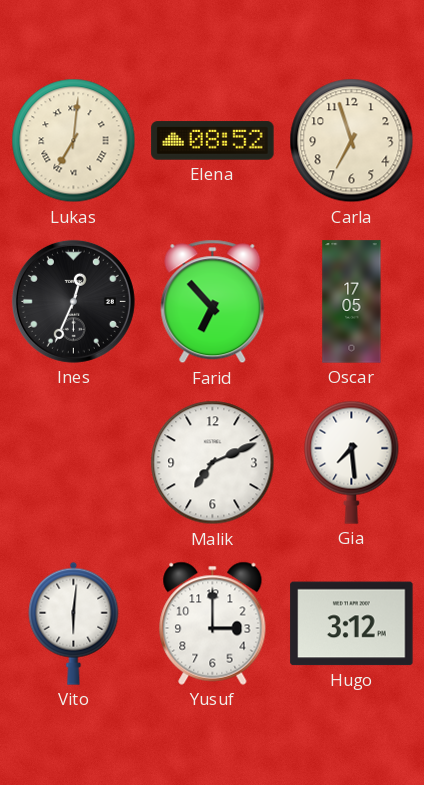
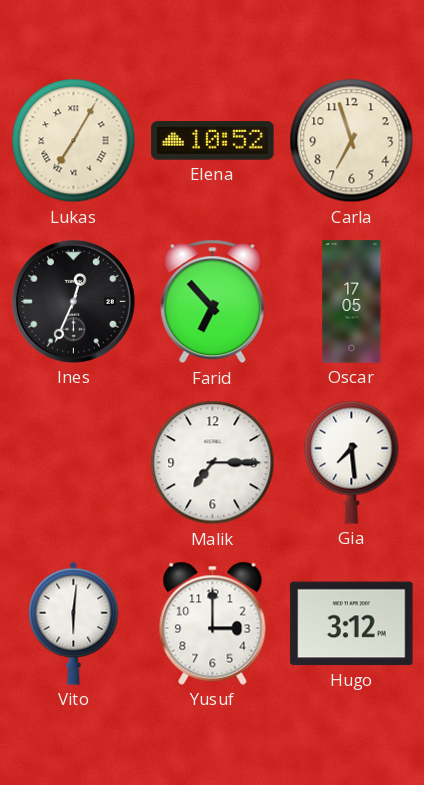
Lukas: 7:01 -> 7:05 (74, 141)
Elena: 08:52 -> 10:52 (213, 141)
Malik: 7:11 -> 7:15 (213, 463)
